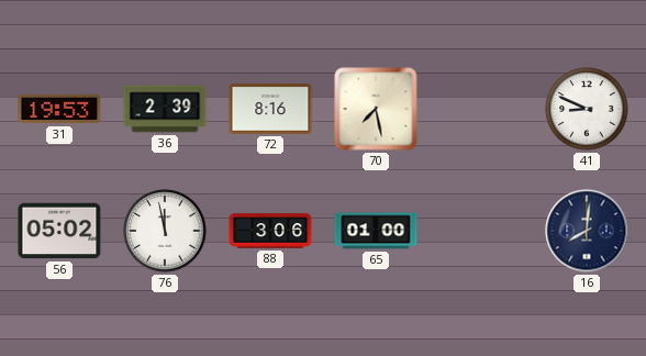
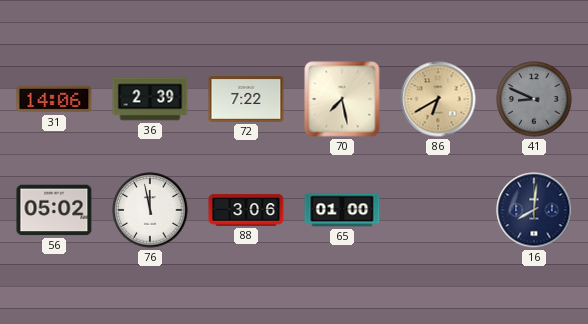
31: 19:53 -> 14:06 (54, 99)
72: 8:16 -> 7:22 (246, 100)
86: none -> 6:40 (438, 99)
41 dial: white -> grey (534, 99)
